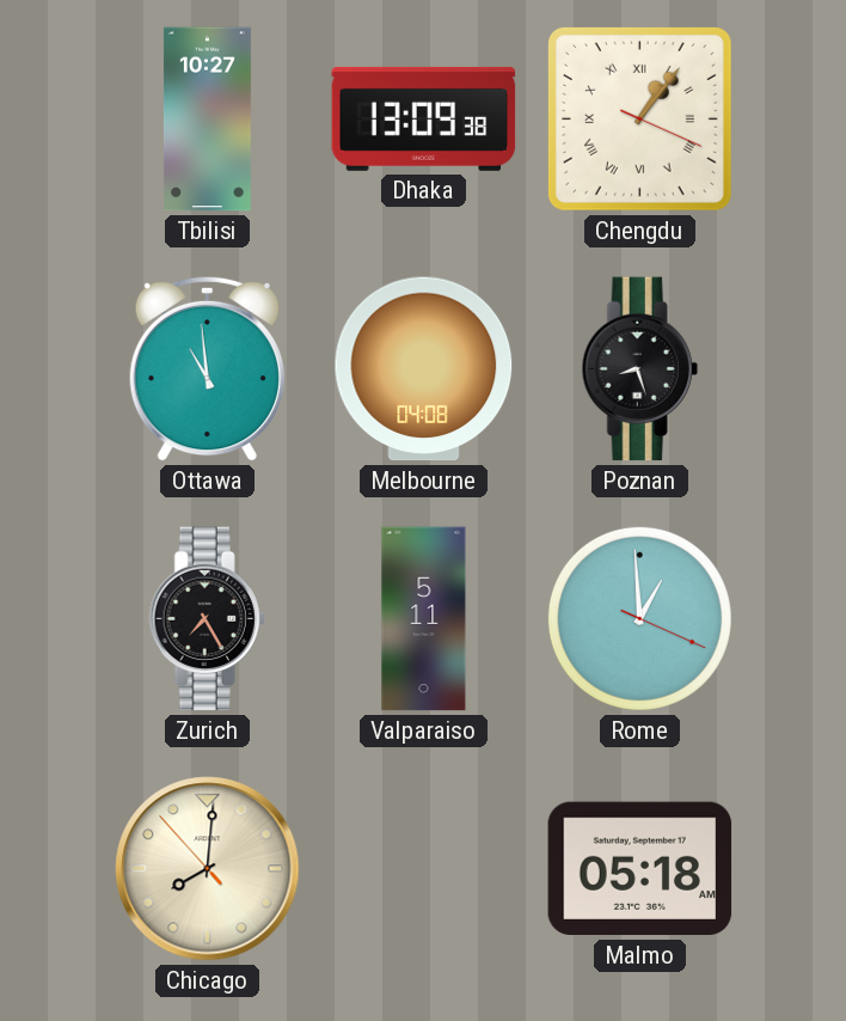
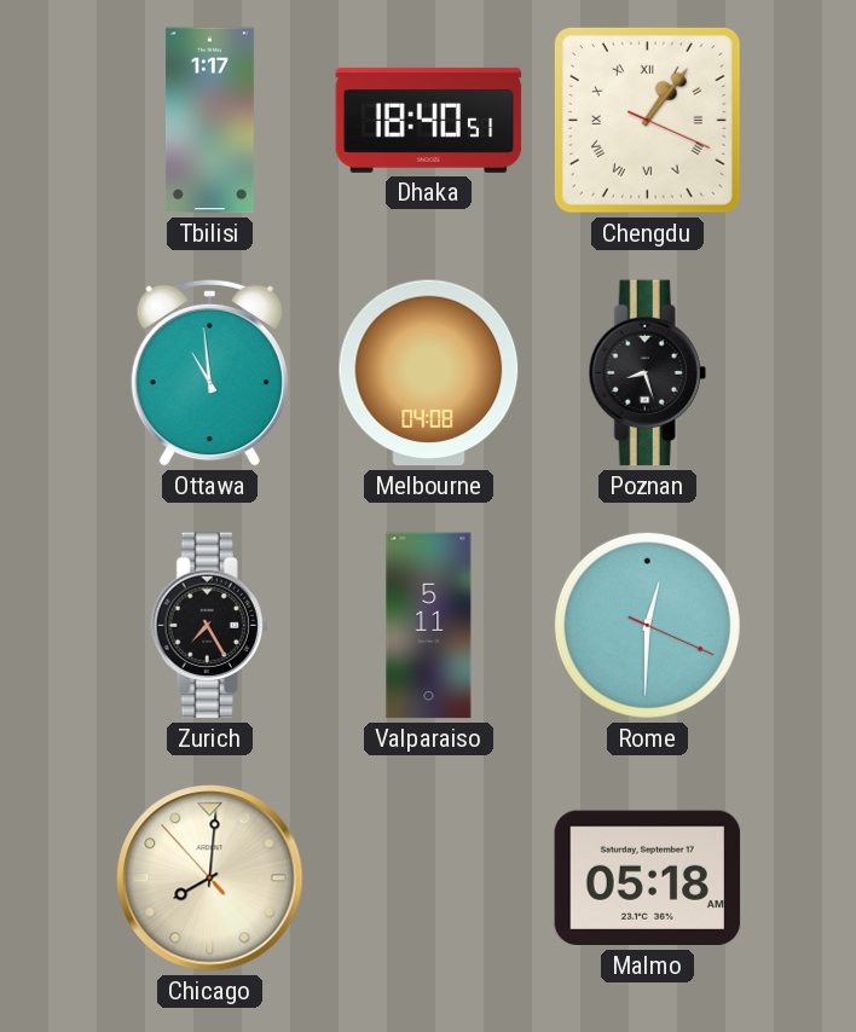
Tbilisi: 10:27 -> 1:17 (209, 121)
Dhaka: 13:09 -> 18:40 (429, 120)
Rome: 12:59 -> 12:30 (647, 625)
